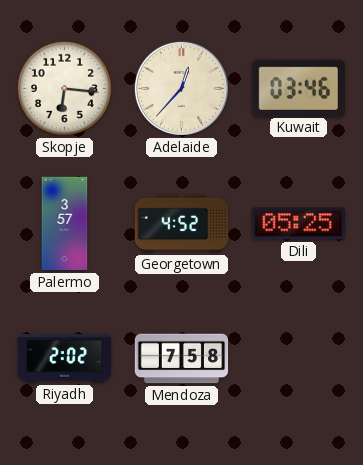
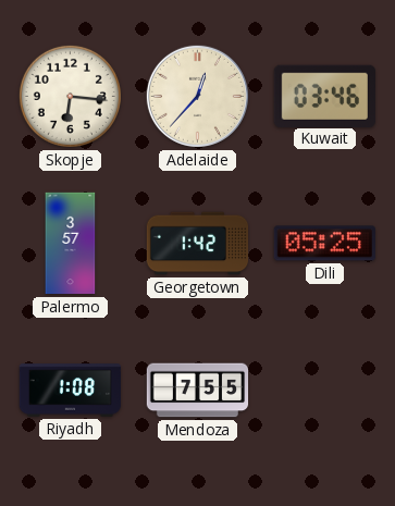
Georgetown: 4:52 -> 1:42 (198, 244)
Riyadh: 2:02 -> 1:08 (70, 391)
Mendoza: 7:58 -> 7:55 (198, 391)
